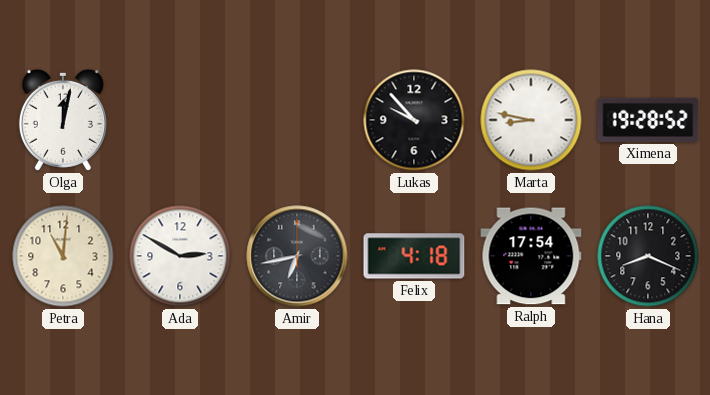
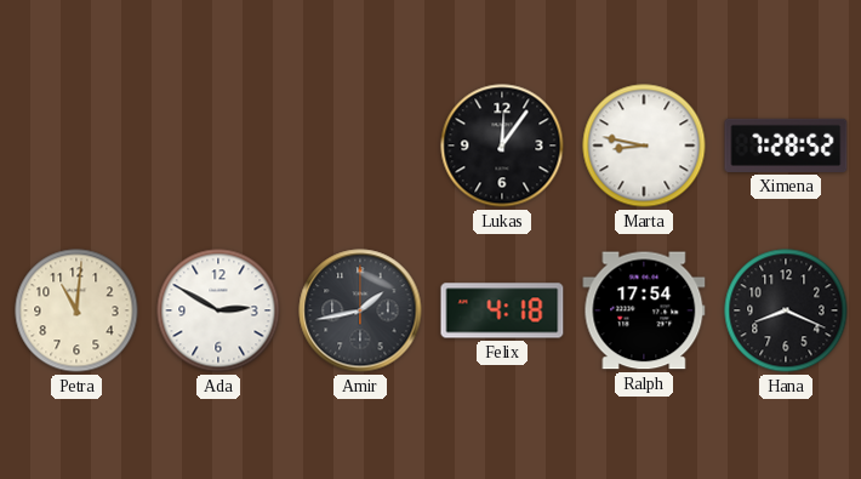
Olga: 12:02 -> none (63, 120)
Lukas: 9:53 -> 12:06 (502, 146)
Ximena: 19:28 -> 7:28 (786, 146)
Amir: 6:43 -> 1:43 (360, 310)
